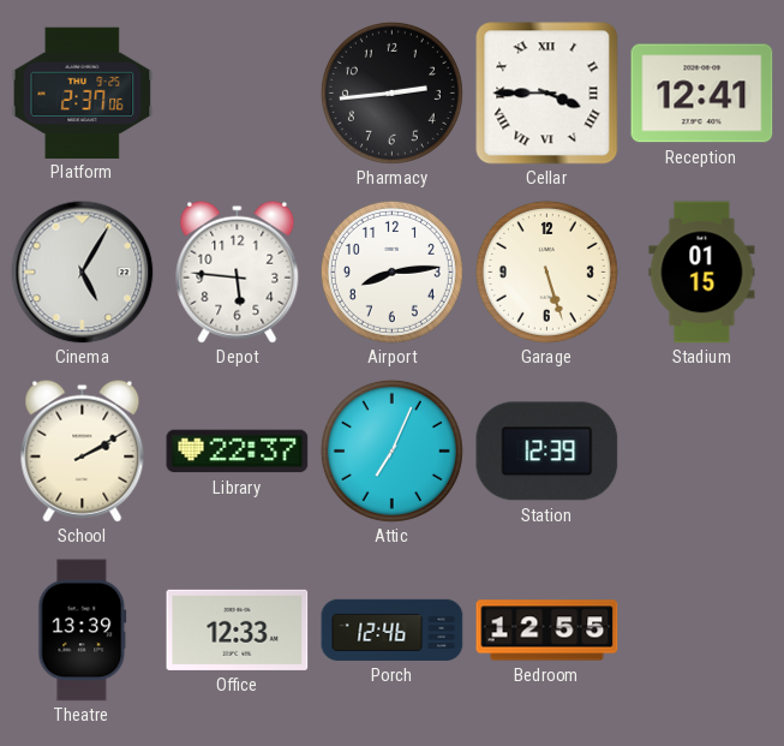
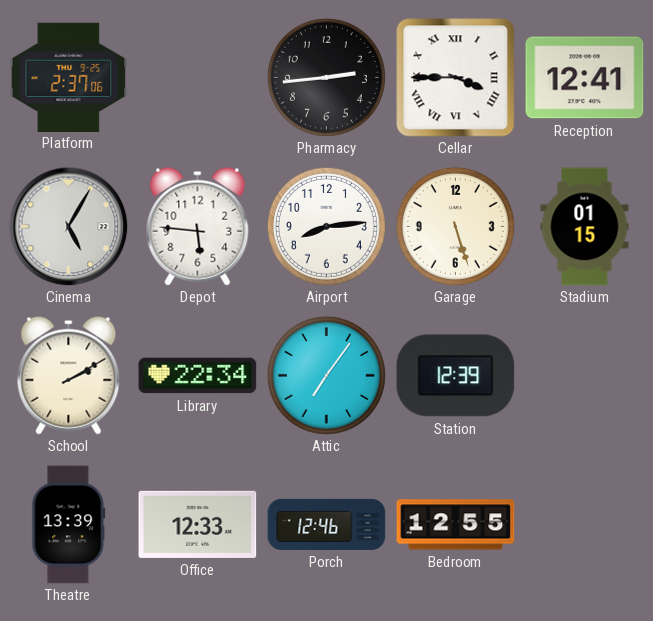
Library: 22:37 -> 22:34 (198, 376)
Attic: 7:04 -> 7:06 (326, 375)
